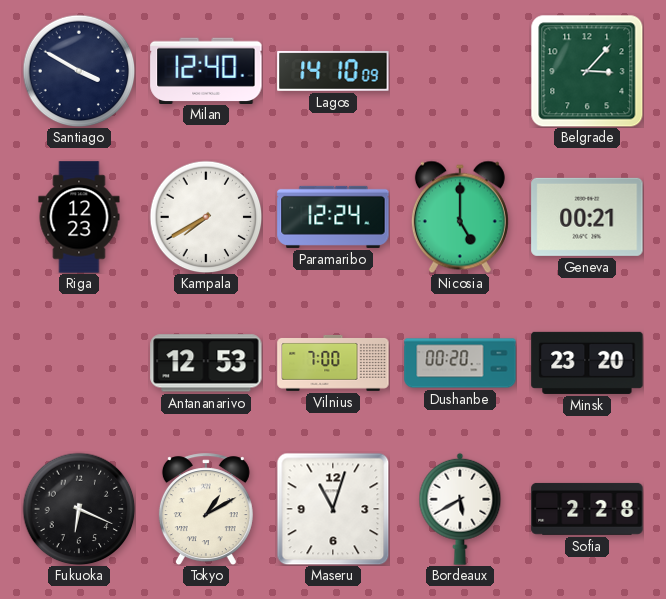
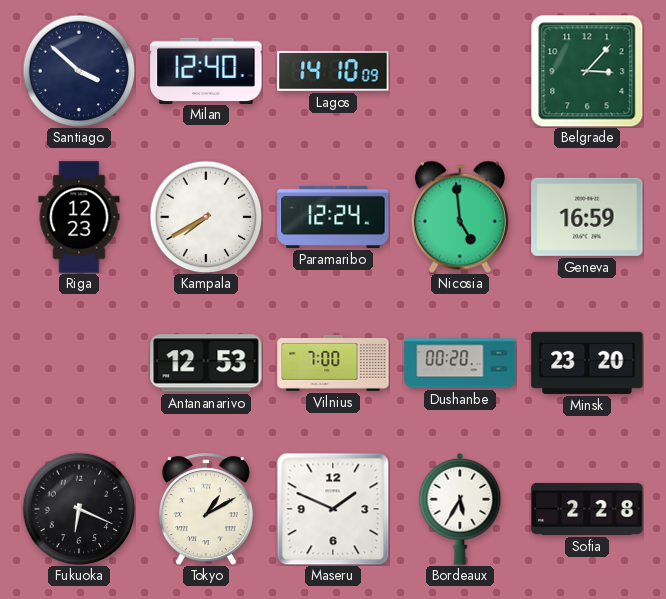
Santiago: 3:50 -> 3:52 (79, 71)
Nicosia: 5:00 -> 4:59 (460, 217)
Geneva: 00:21 -> 16:59 (587, 217)
Maseru: 11:03 -> 1:49 (333, 509)
Bordeaux: 5:40 -> 5:35 (460, 509)
